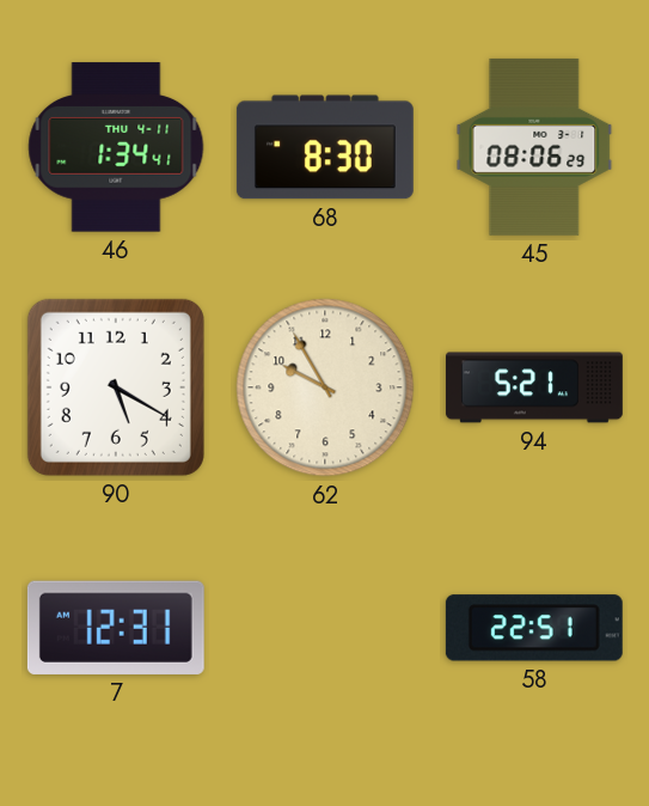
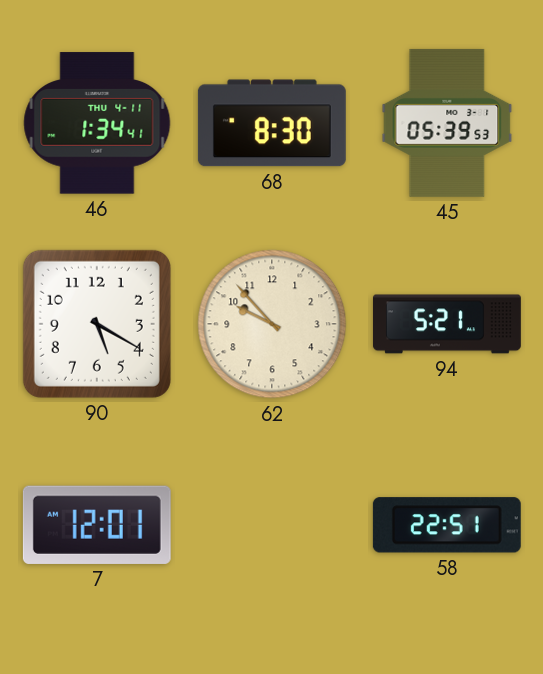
45: 08:06 -> 05:39 (447, 123)
62: 9:55 -> 9:53 (272, 324)
7: 12:31 -> 12:01 (97, 525)
